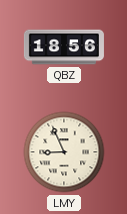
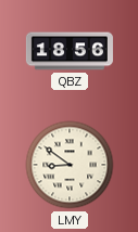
LMY: 8:56 -> 8:51 (70, 165)
